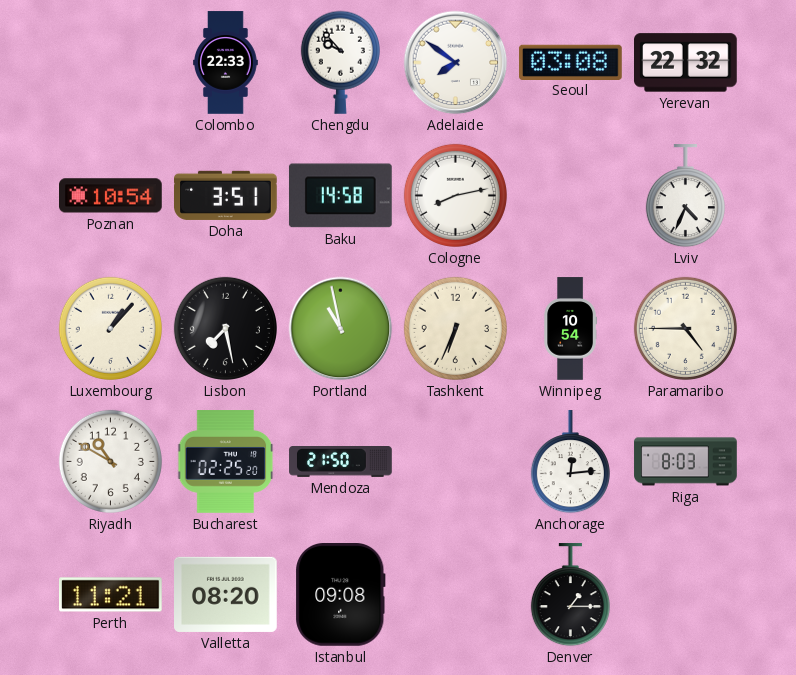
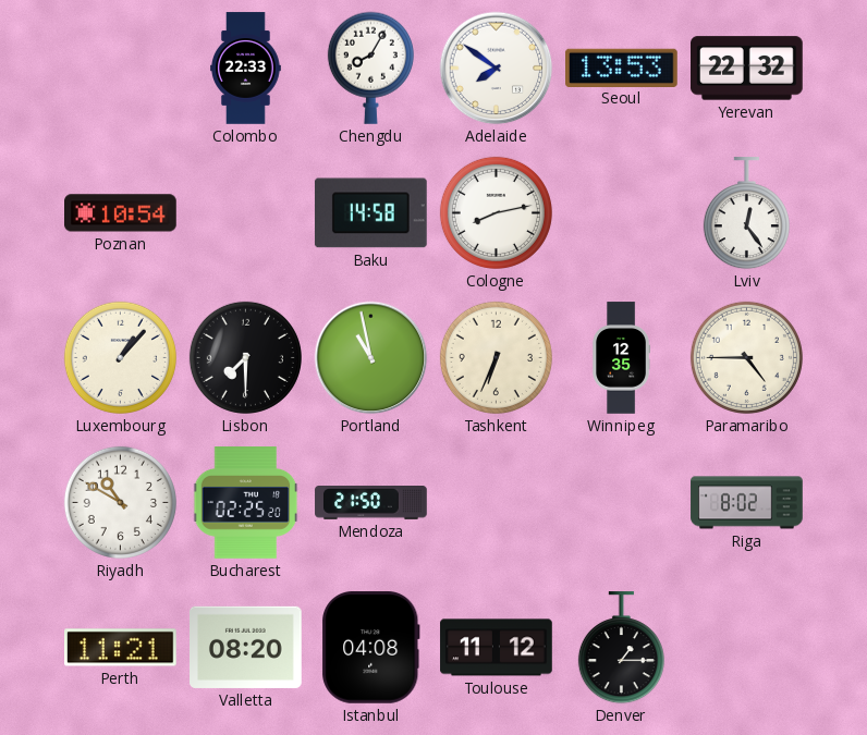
Chengdu: 9:53 -> 8:05 (370, 68)
Seoul: 03:08 -> 13:53 (622, 68)
Doha: 3:51 -> none (226, 195)
Lviv: 4:34 -> 12:24 (746, 213)
Lisbon: 7:28 -> 7:30 (245, 357)
Winnipeg: 10:54 -> 12:35 (621, 358)
Anchorage: 12:14 -> none (570, 462)
Riga: 8:03 -> 8:02 (747, 503)
Istanbul: 09:08 -> 04:08 (371, 648)
Toulouse: none -> 11:12 (497, 648)
